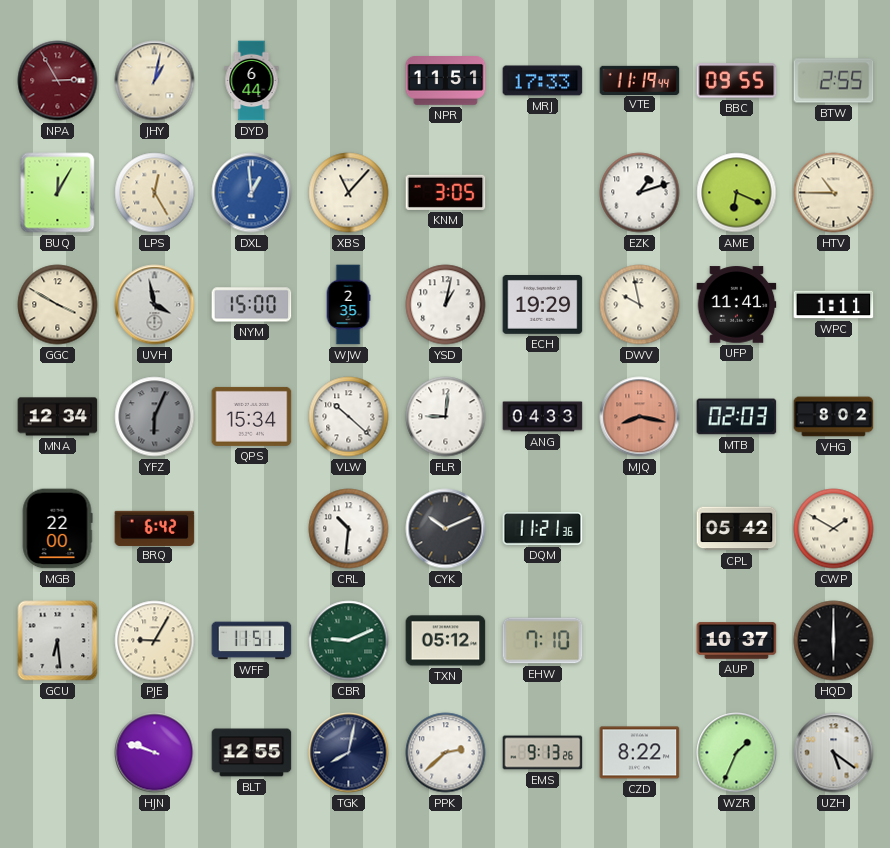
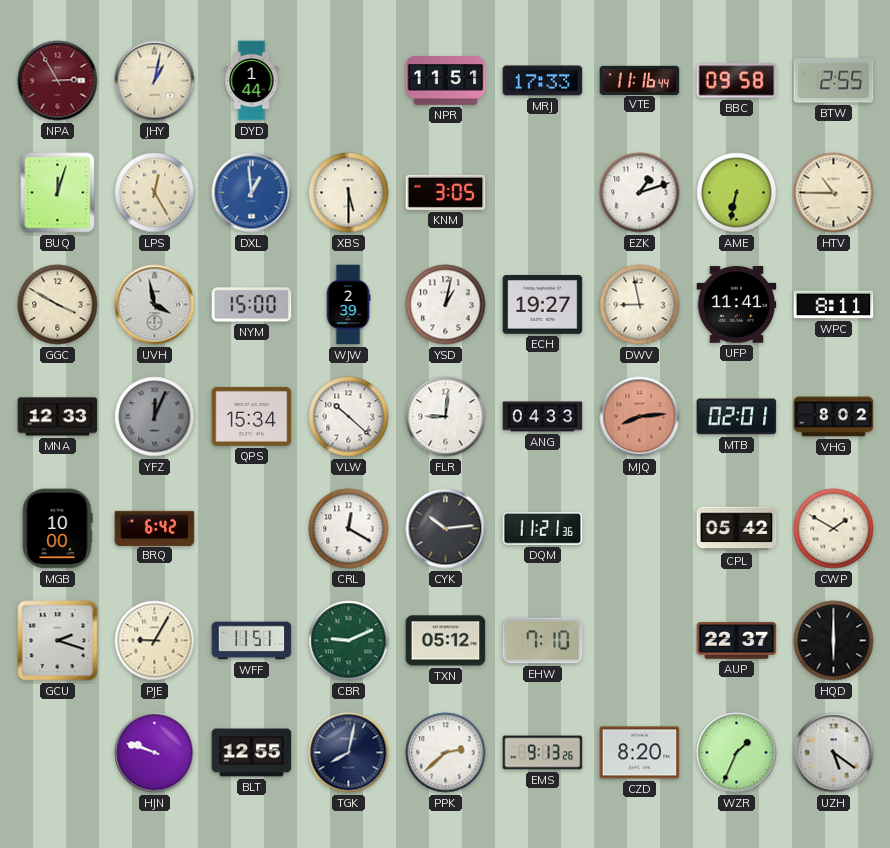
DYD: 6:44 -> 1:44 (252, 81)
VTE: 11:19 -> 11:16 (640, 80)
BBC: 09:55 -> 09:58 (737, 81)
BUQ: 12:05 -> 12:03 (58, 193)
XBS: 11:07 -> 5:30 (349, 193)
AME: 6:19 -> 6:32 (737, 193)
WJW: 2:35 -> 2:39 (348, 305)
ECH: 19:29 -> 19:27 (543, 305)
DWV: 9:58 -> 8:58 (640, 305)
WPC: 1:11 -> 8:11 (834, 305)
MNA: 12:34 -> 12:33 (58, 417)
YFZ: 6:04 -> 12:04 (155, 417)
MJQ: 8:17 -> 8:14 (640, 417)
MTB: 02:03 -> 02:01 (737, 417)
MGB: 22:00 -> 10:00 (57, 529)
CRL: 10:31 -> 12:20 (349, 529)
CYK: 10:11 -> 10:14 (446, 529)
GCU: 6:29 -> 2:18 (58, 641)
AUP: 10:37 -> 22:37 (737, 641)
CZD: 8:22 -> 8:20 (640, 753)
